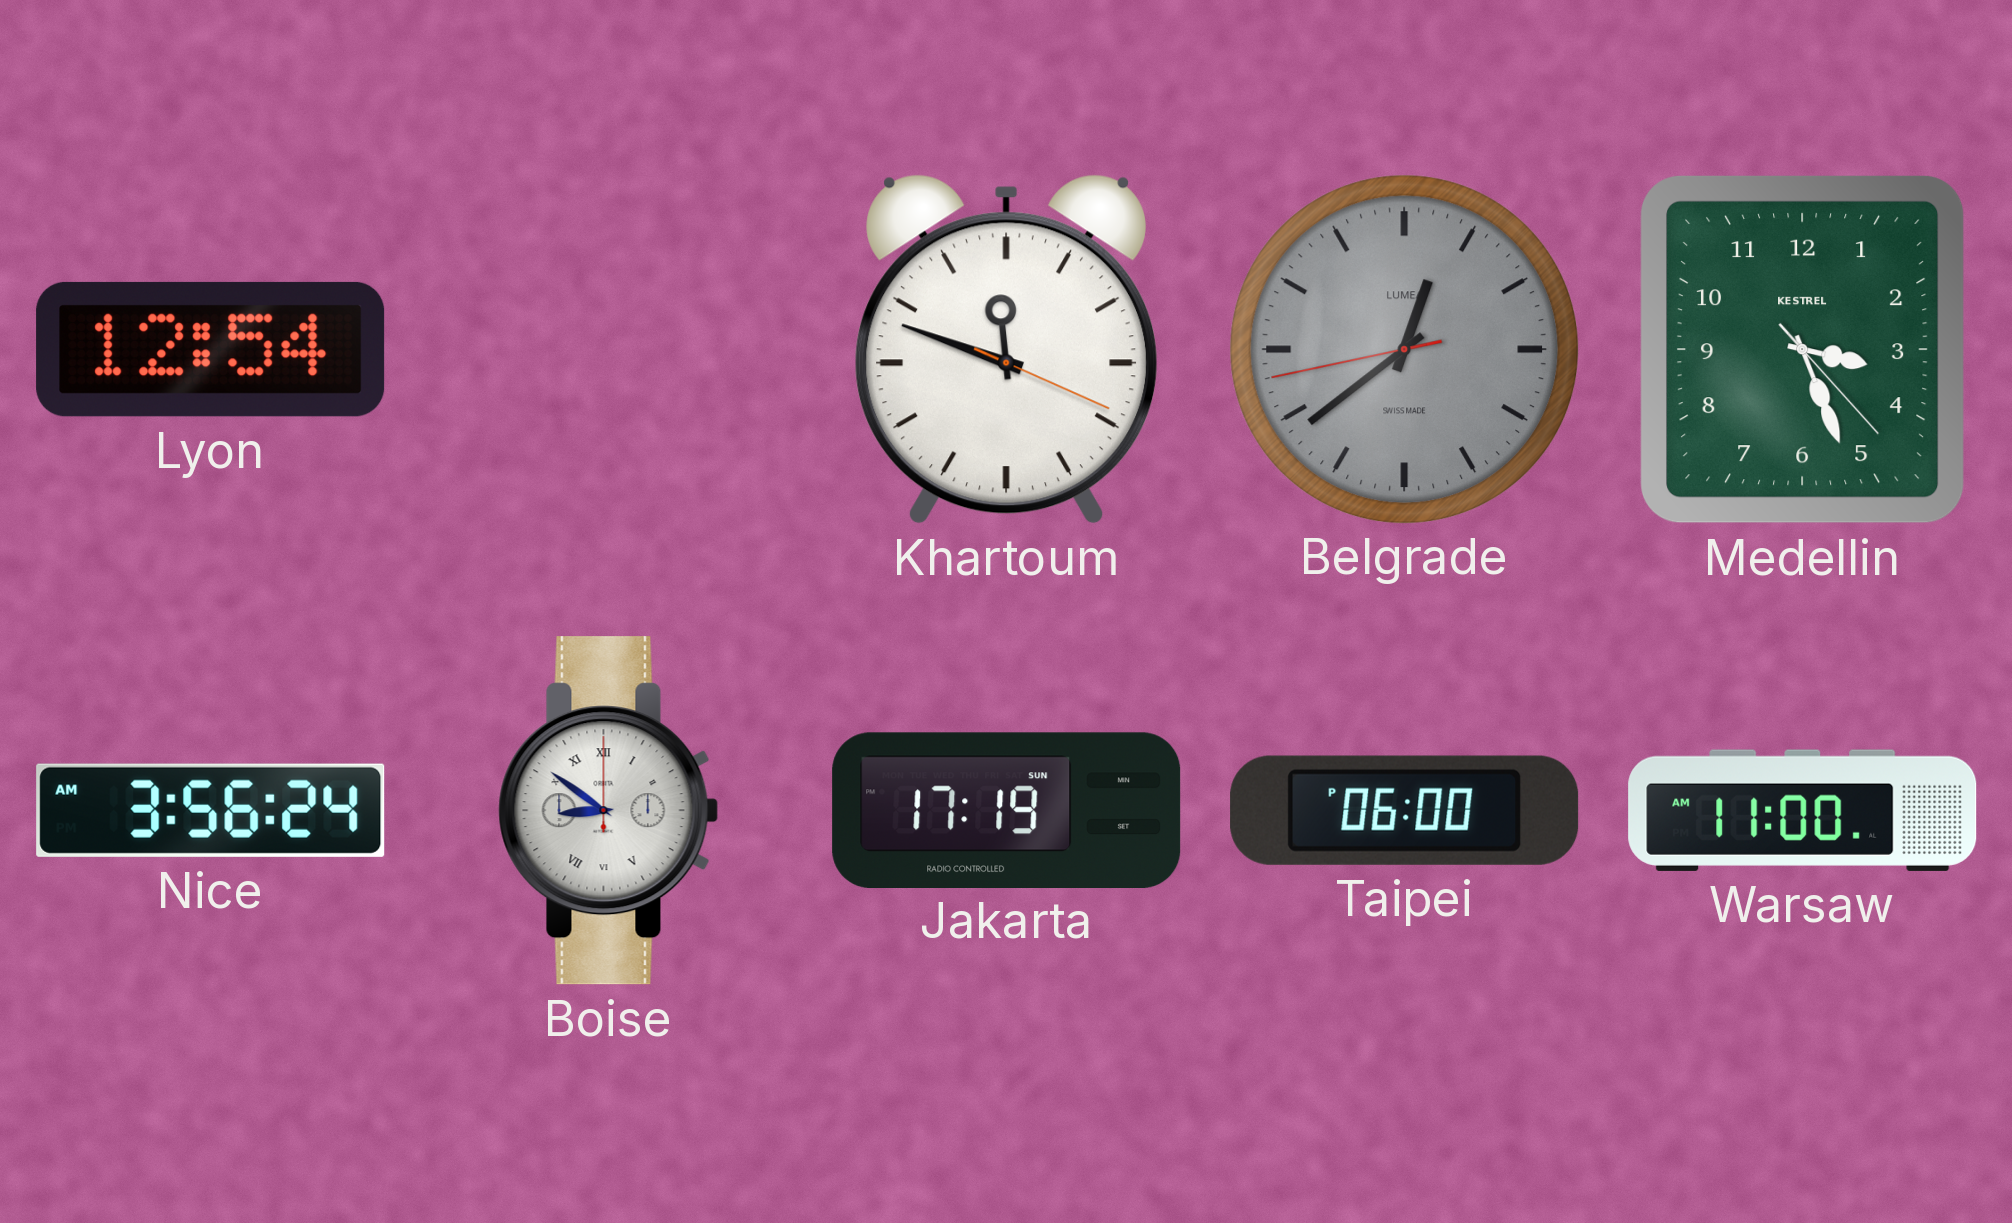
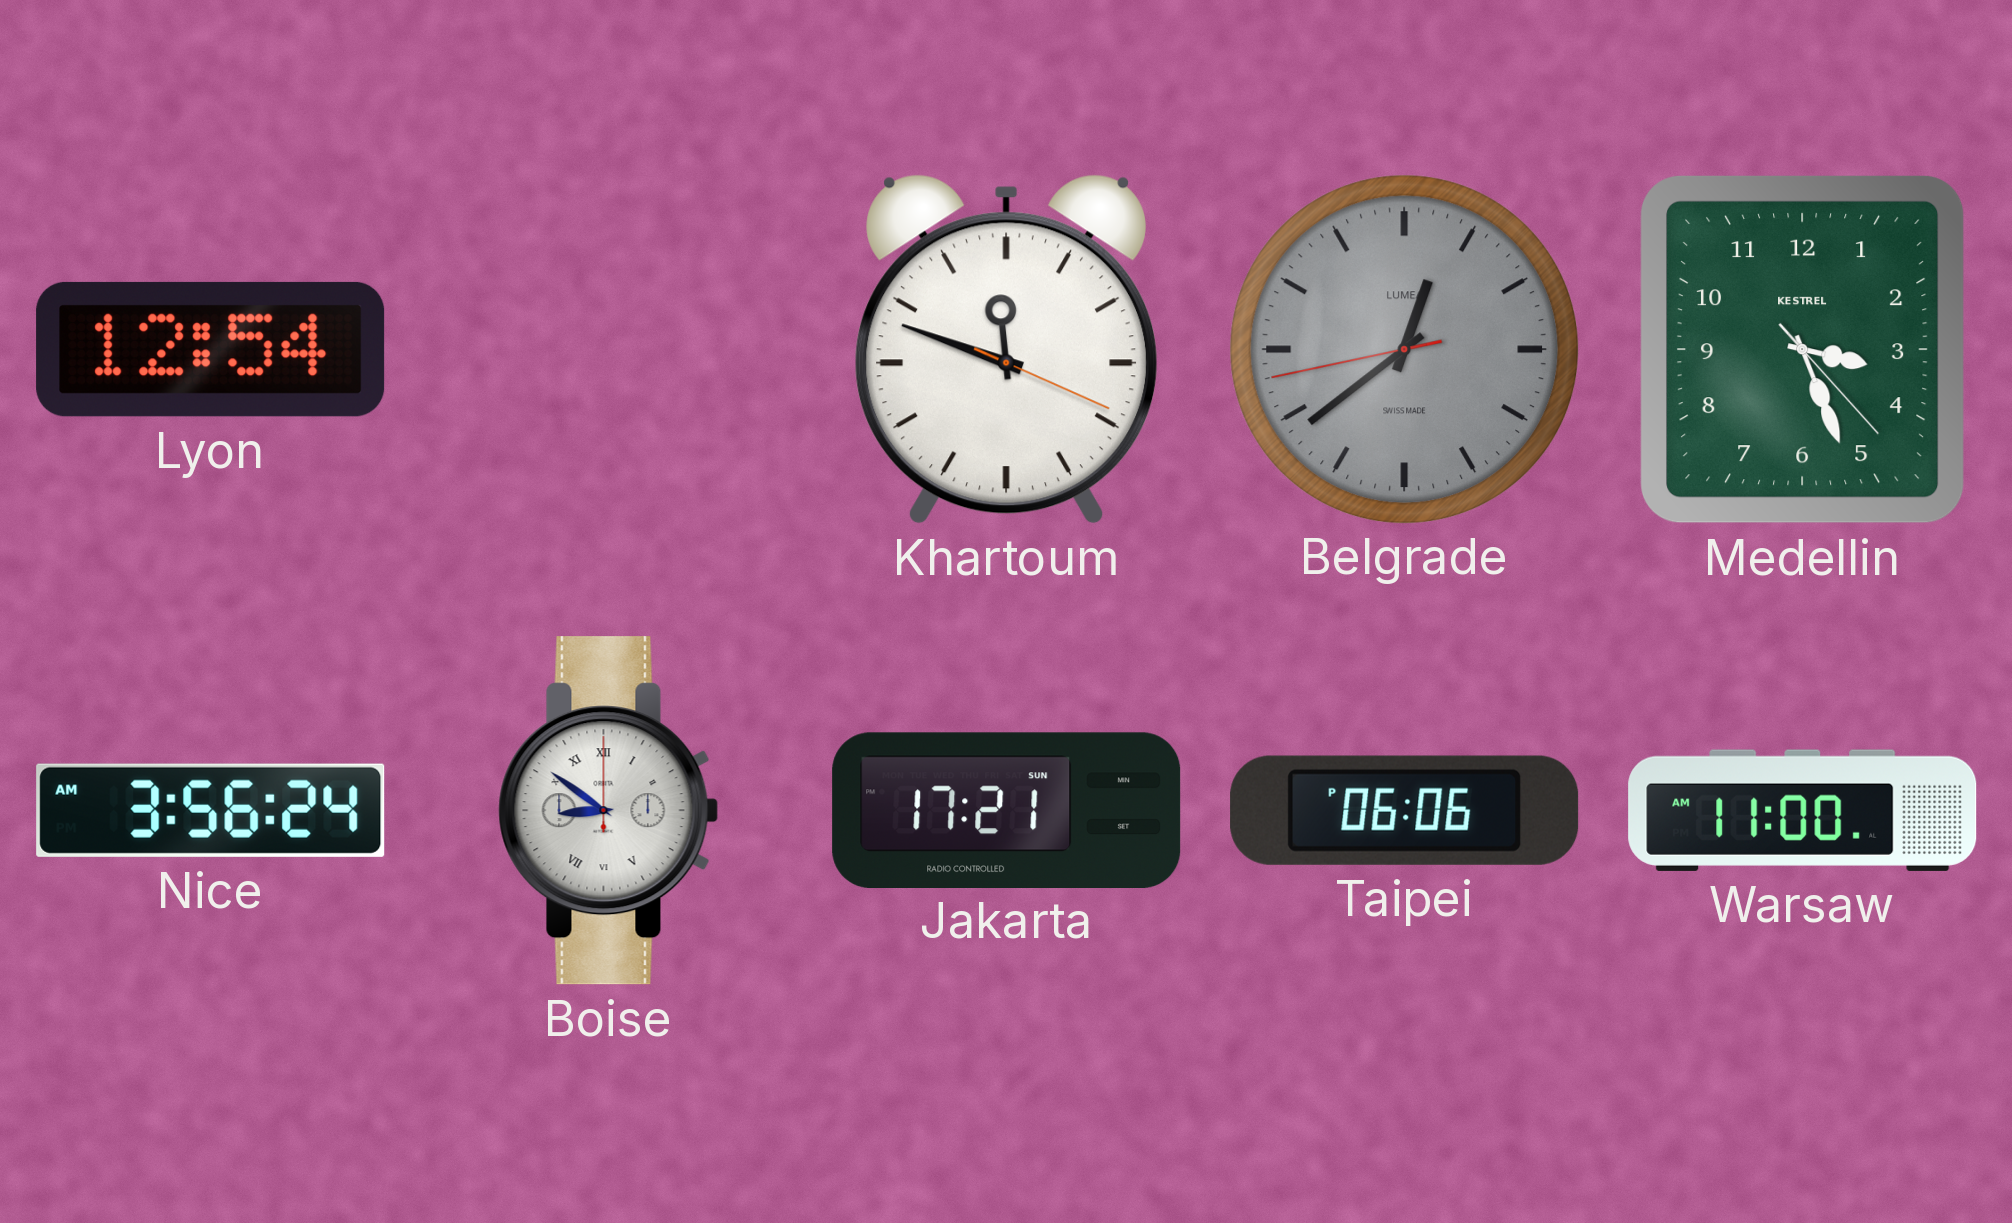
Jakarta: 17:19 -> 17:21 (1007, 810)
Taipei: 06:00 -> 06:06 (1405, 810)
